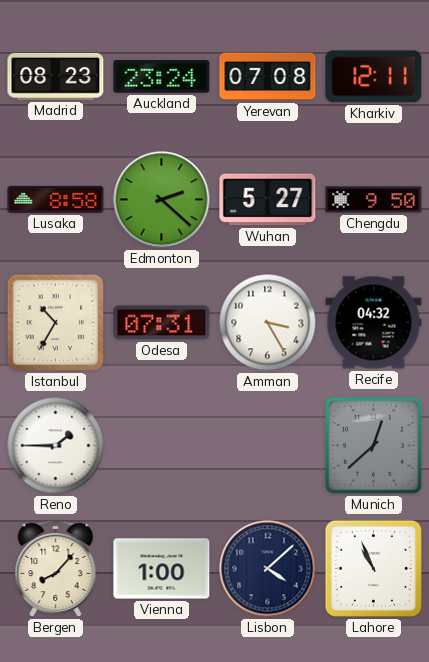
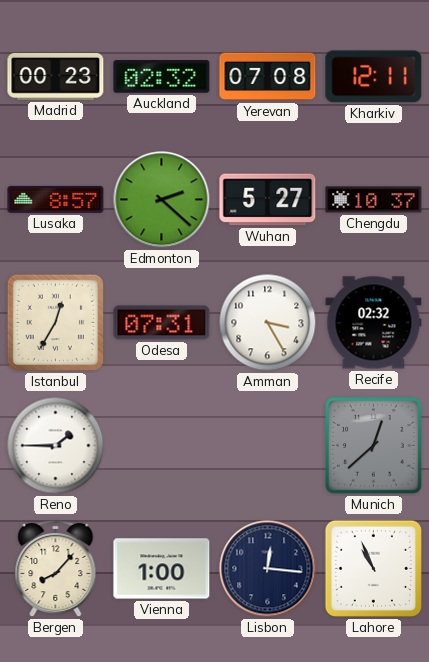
Madrid: 08:23 -> 00:23 (56, 76)
Auckland: 23:24 -> 02:32 (162, 77)
Lusaka: 8:58 -> 8:57 (56, 199)
Chengdu: 9:50 -> 10:37 (374, 200)
Istanbul: 10:35 -> 12:35 (55, 322)
Recife: 04:32 -> 02:32 (374, 323)
Lisbon: 4:08 -> 12:16 (268, 569)
